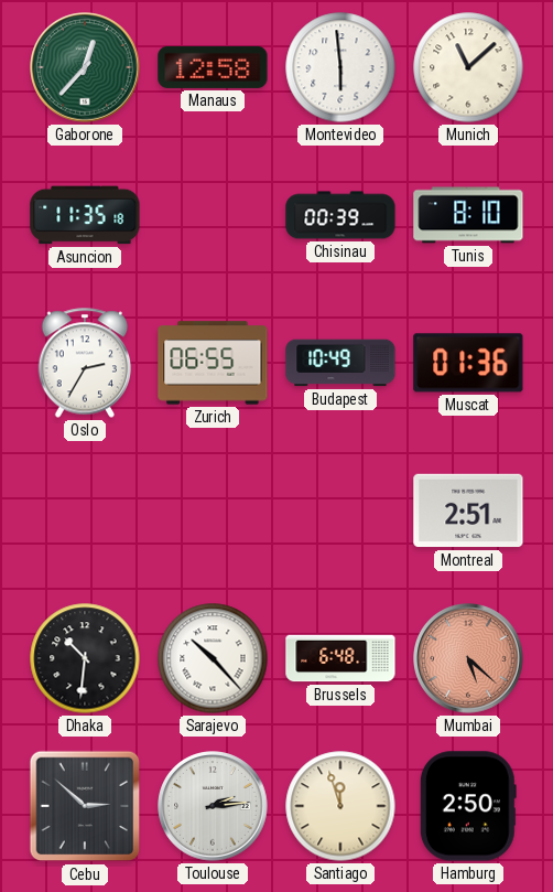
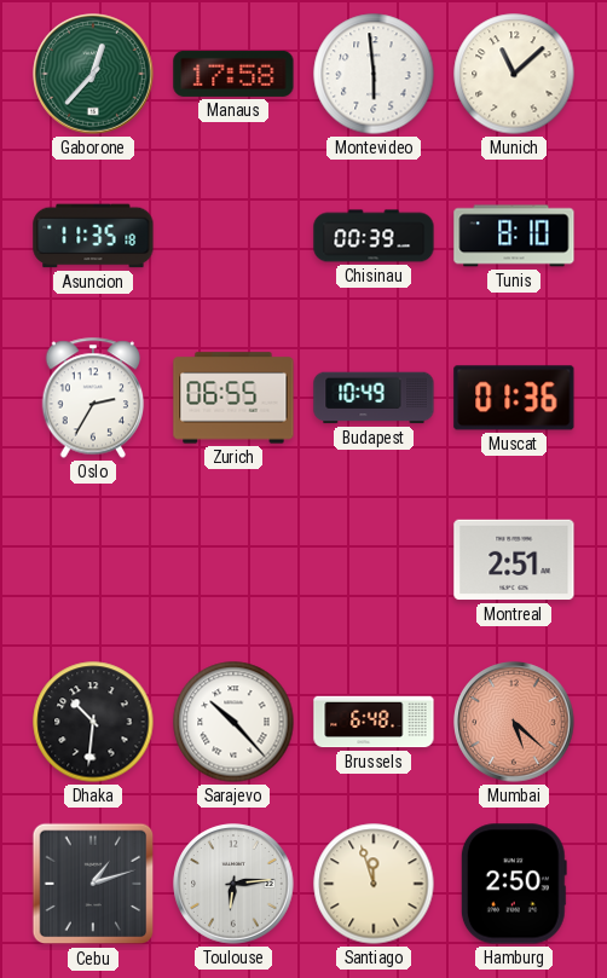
Manaus: 12:58 -> 17:58 (233, 74)
Cebu: 2:52 -> 1:12 (93, 884)
Toulouse: 2:14 -> 6:14 (233, 884)
